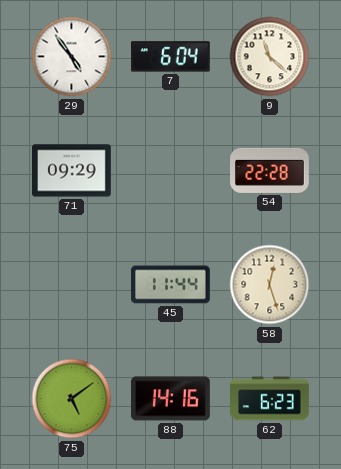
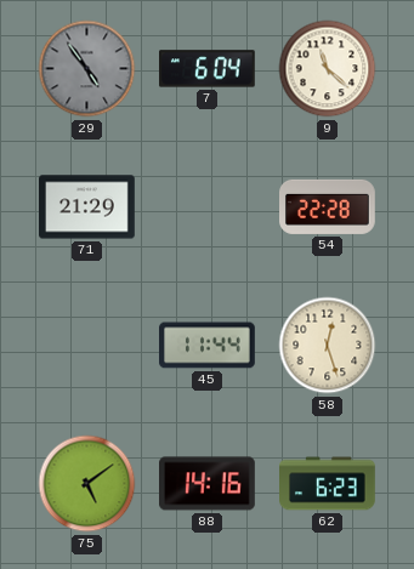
29 dial: white -> grey (87, 69)
71: 09:29 -> 21:29 (87, 207)
